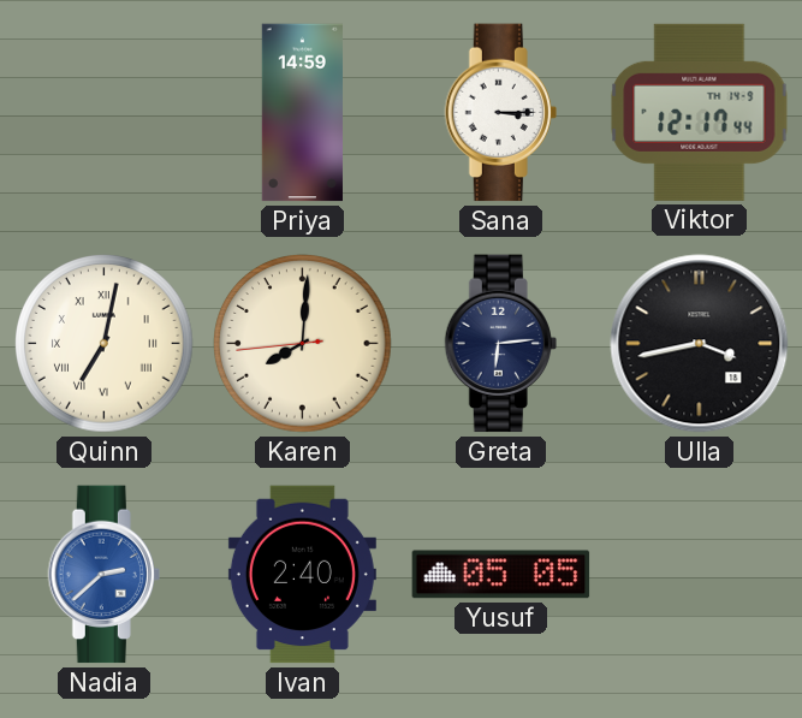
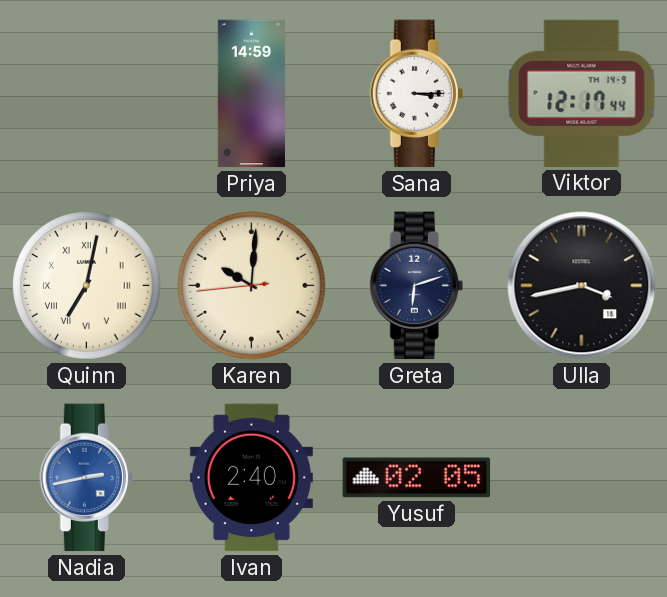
Karen: 8:00 -> 10:00 (252, 286)
Greta: 6:14 -> 6:12 (416, 286)
Nadia: 2:38 -> 2:43 (86, 478)
Yusuf: 05:05 -> 02:05 (417, 478)
